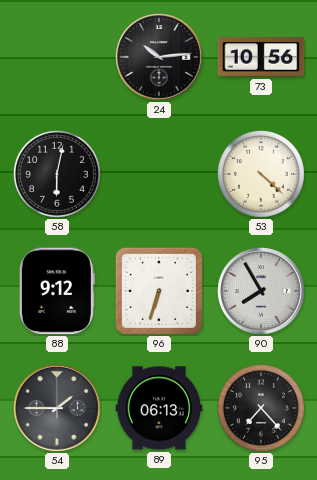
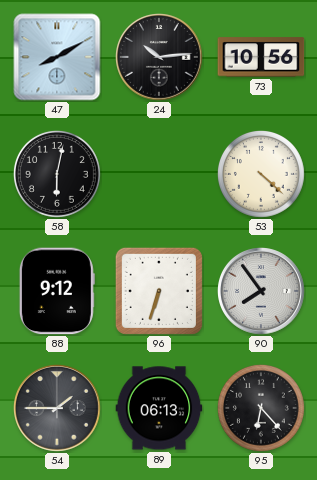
47: none -> 8:10 (57, 57)
90: 7:55 -> 7:54 (262, 292)
95: 7:23 -> 6:23 (261, 408)
